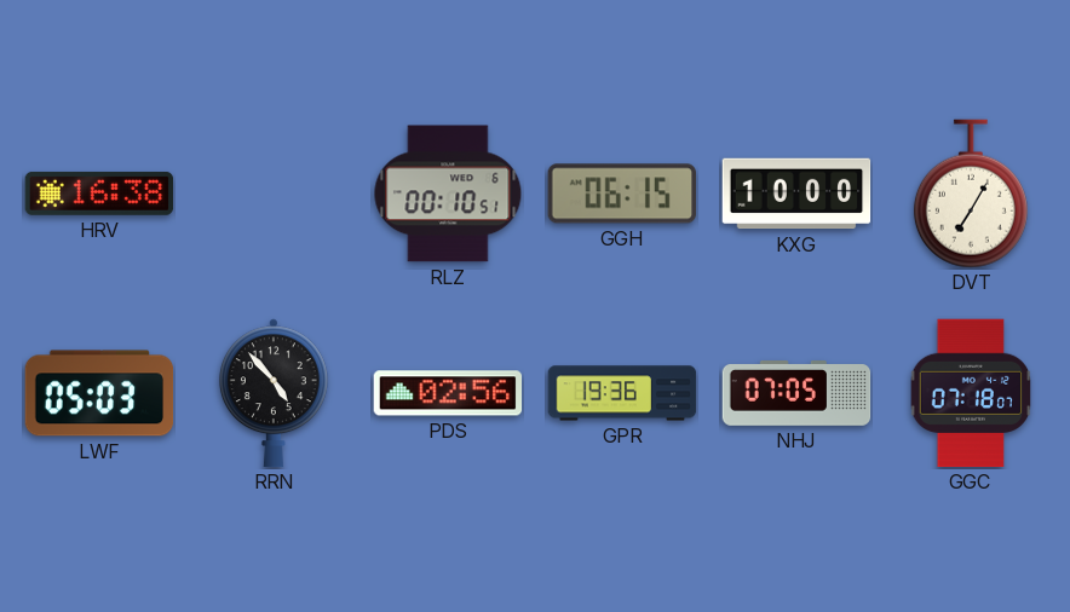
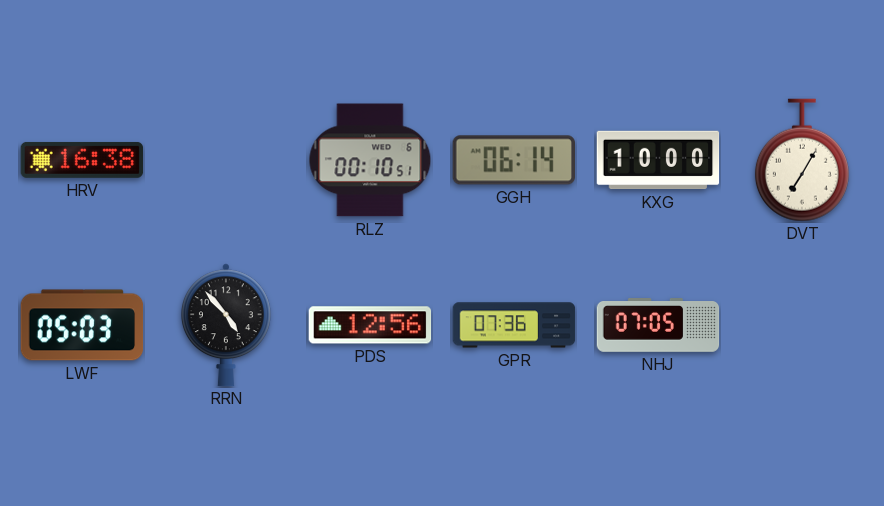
GGH: 06:15 -> 06:14 (513, 160)
PDS: 02:56 -> 12:56 (370, 325)
GPR: 19:36 -> 07:36 (514, 325)
GGC: 07:18 -> none (971, 393)
